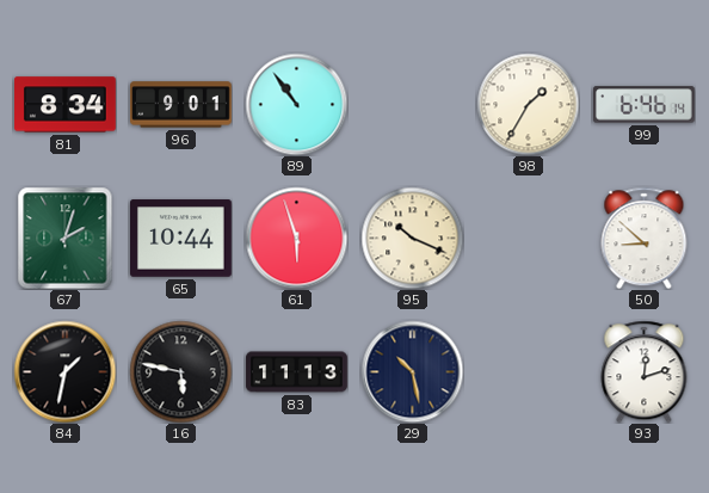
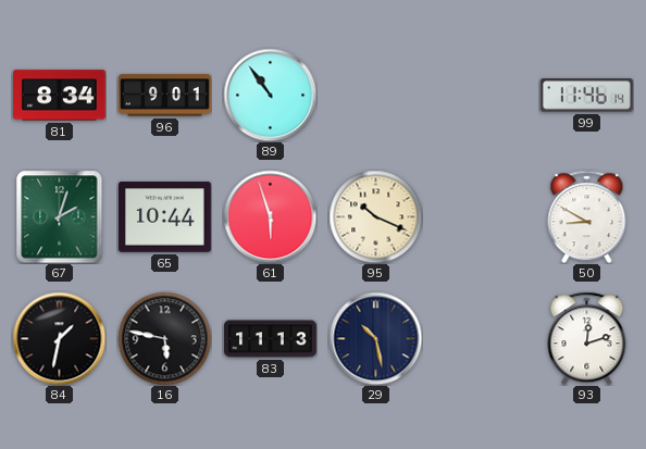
98: 1:35 -> none (528, 104)
99: 6:46 -> 11:46 (586, 96)
50: 8:52 -> 8:50 (587, 216)
